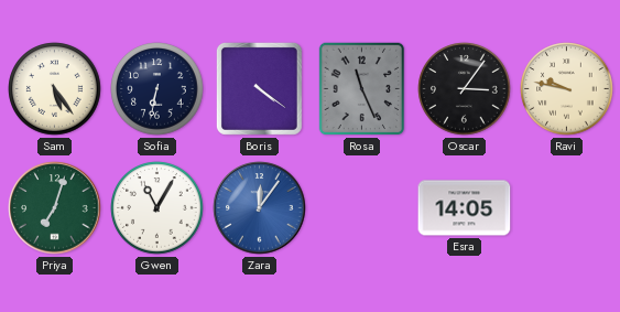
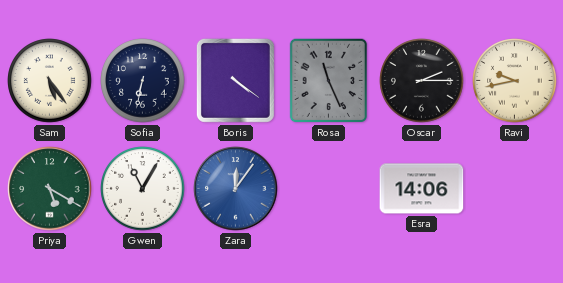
Oscar: 3:06 -> 2:15 (422, 81)
Ravi: 9:47 -> 9:43 (515, 81)
Priya: 7:03 -> 5:20 (50, 189)
Esra: 14:05 -> 14:06 (422, 189)
